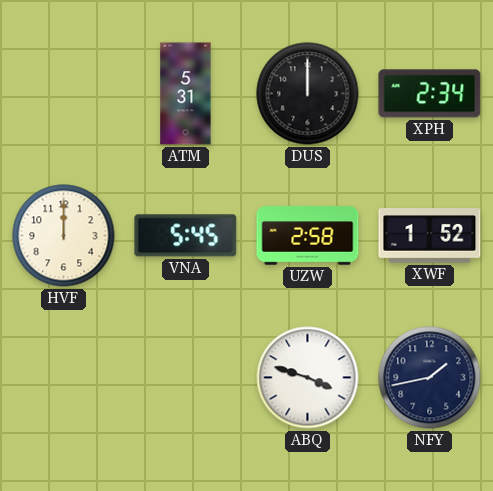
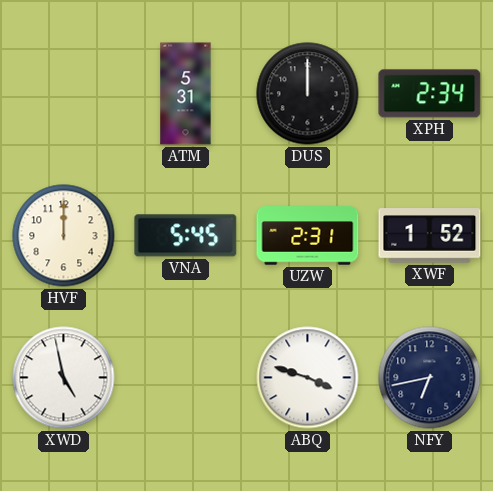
UZW: 2:58 -> 2:31 (308, 236)
XWD: none -> 4:58 (64, 378)
NFY: 1:43 -> 6:43 (430, 378)
